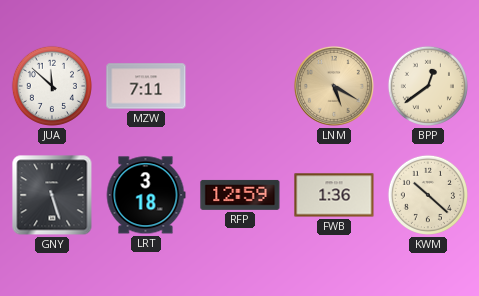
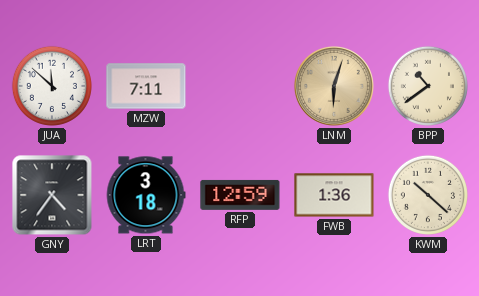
LNM: 5:20 -> 6:03 (334, 86)
BPP: 12:39 -> 10:39 (428, 86)
GNY: 5:27 -> 4:36 (52, 195)
